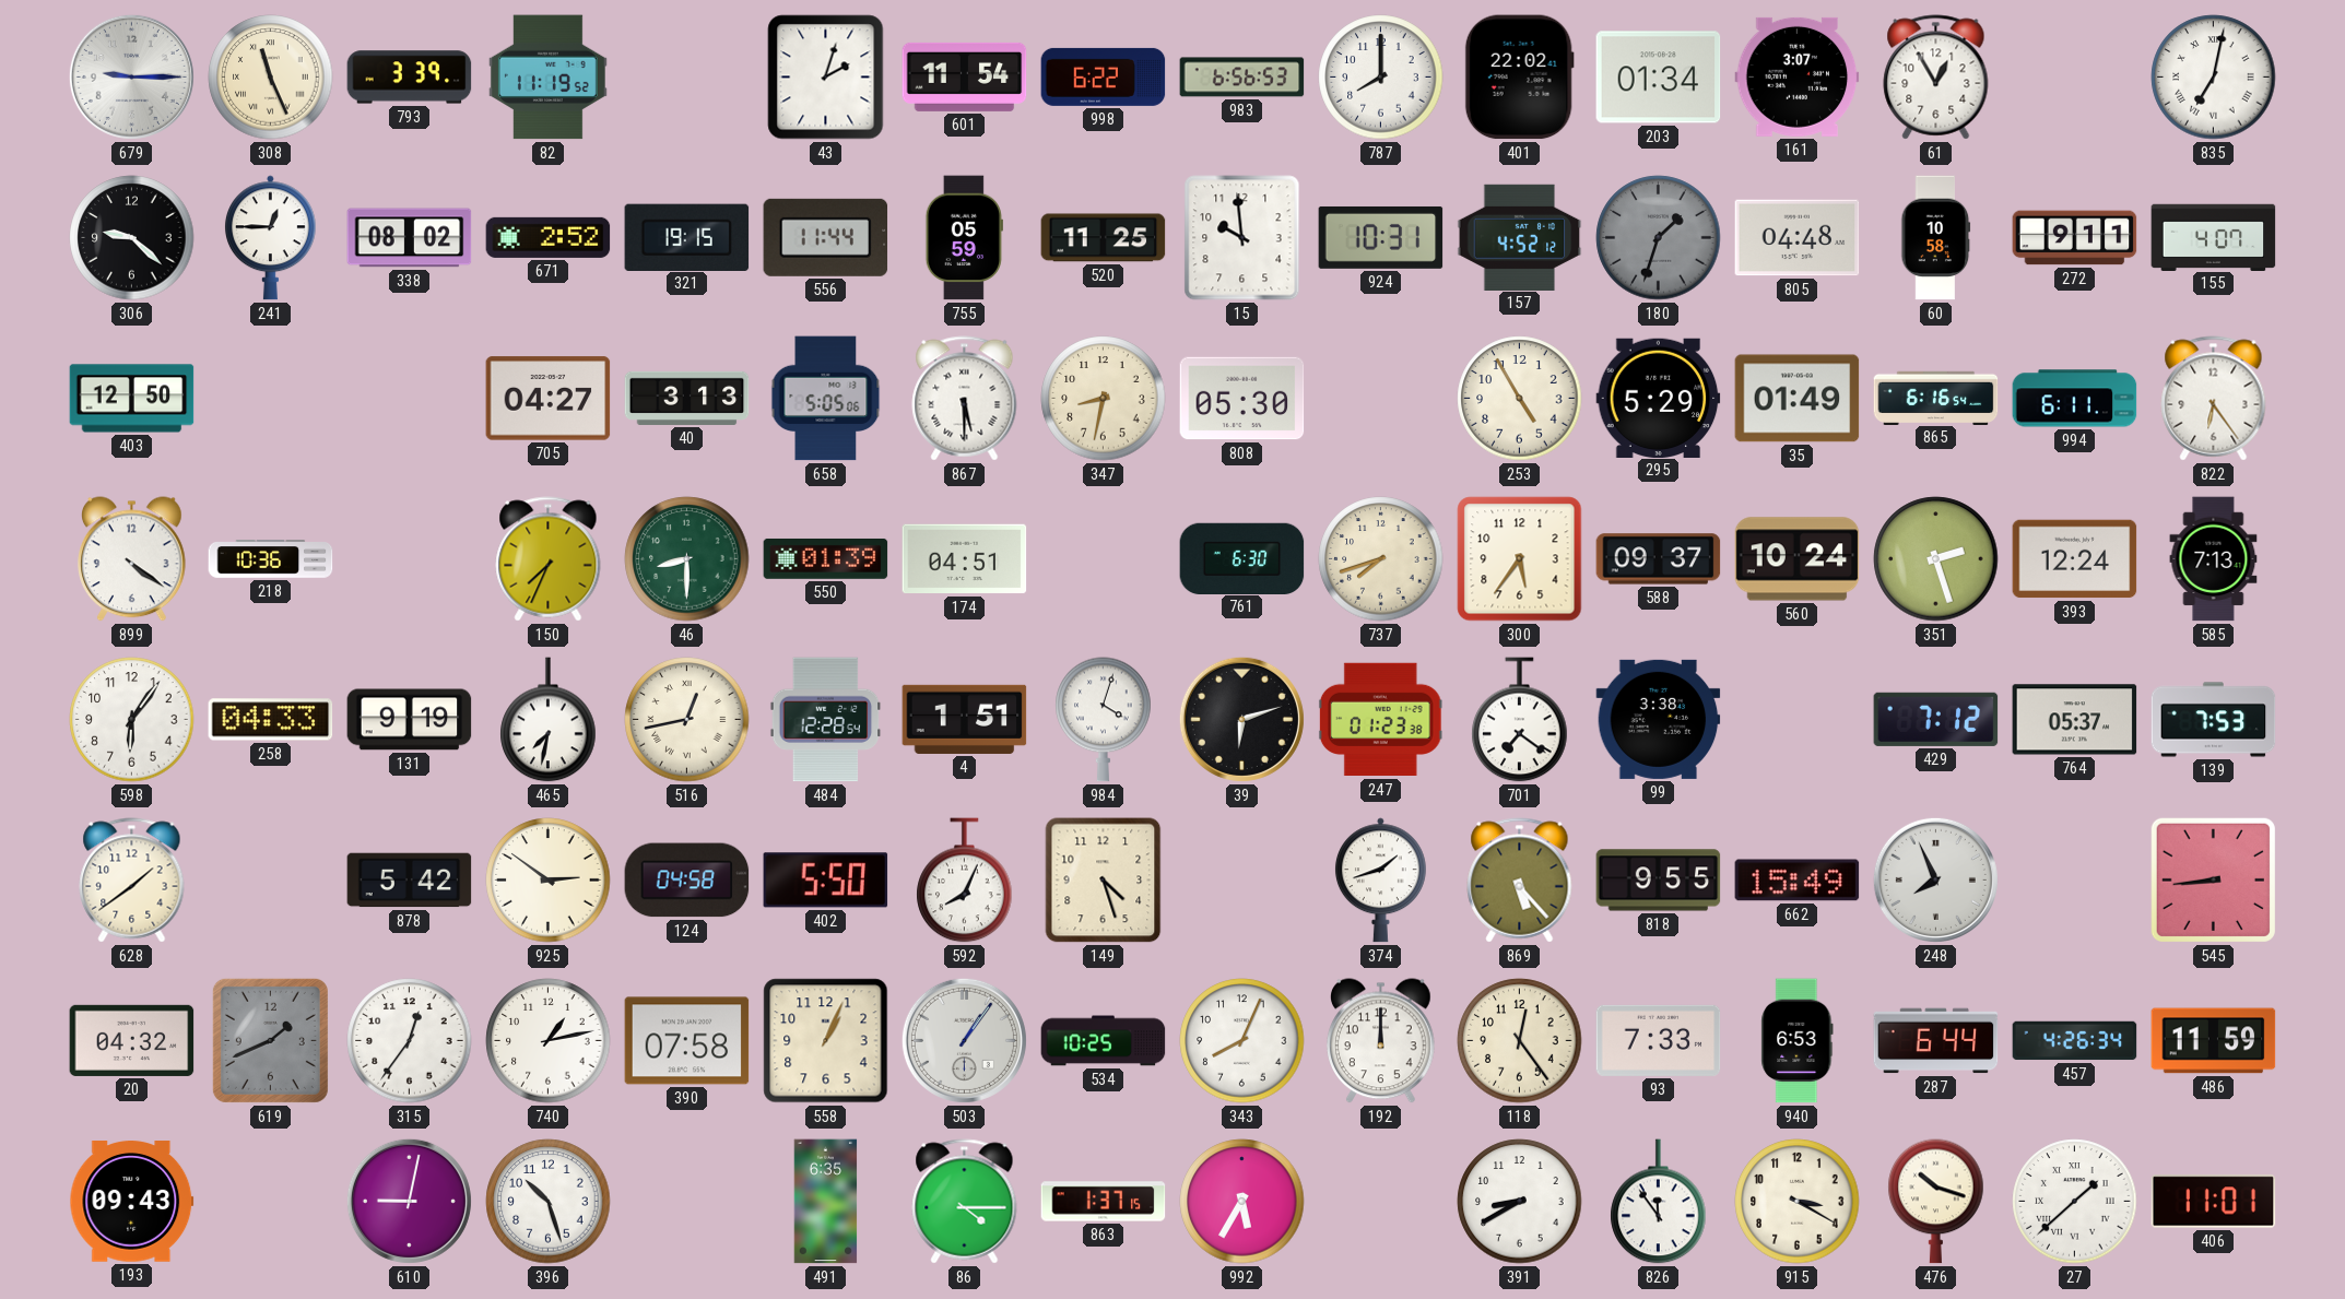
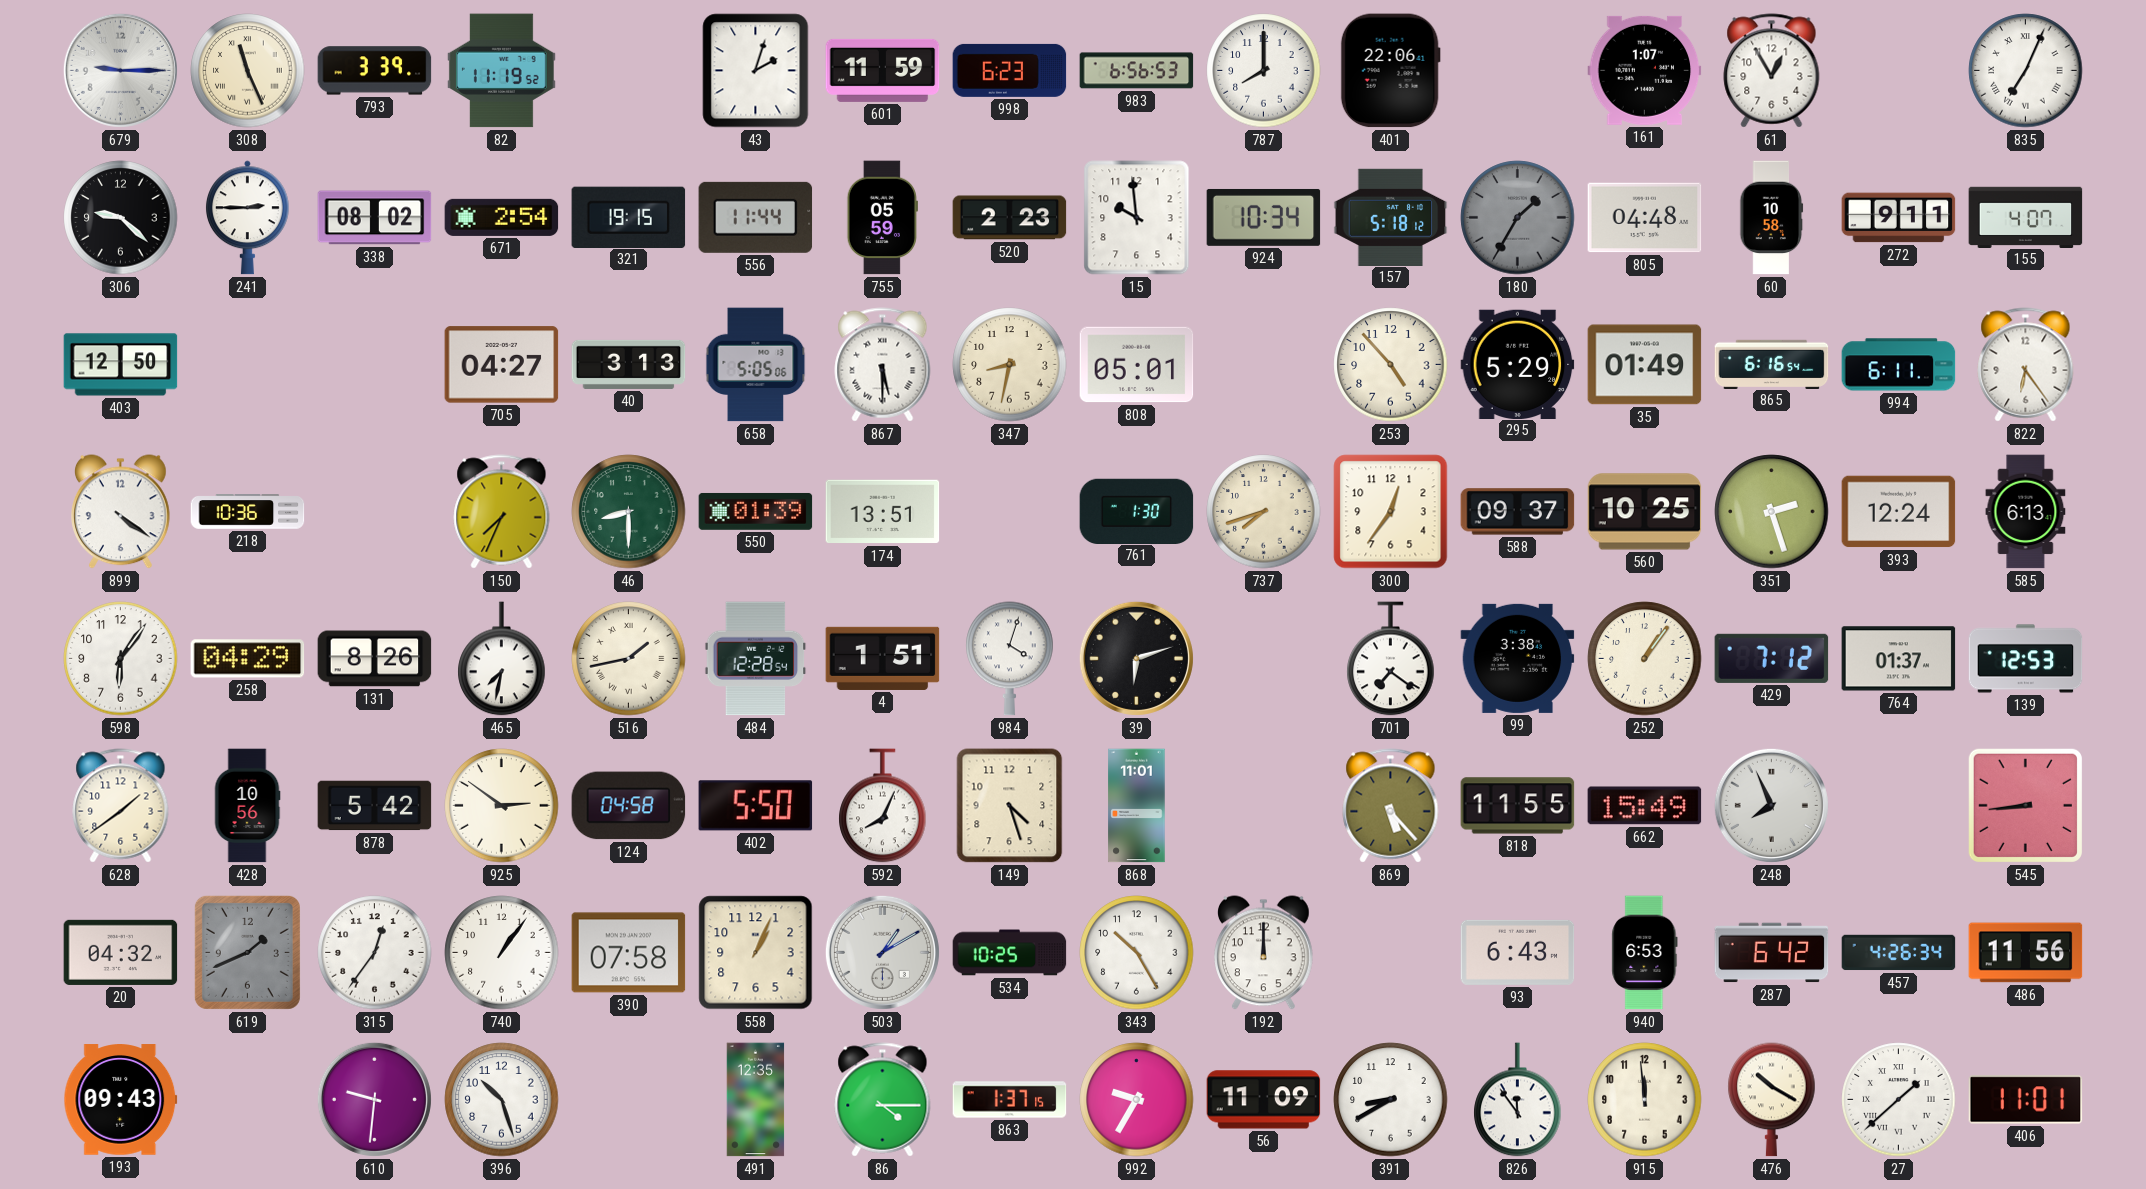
601: 11:54 -> 11:59 (883, 70)
998: 6:22 -> 6:23 (1010, 70)
401: 22:02 -> 22:06 (1390, 71)
203: 01:34 -> none (1659, 78)
161: 3:07 -> 1:07 (1645, 70)
835: 7:02 -> 7:04 (2026, 71)
241: 12:45 -> 2:45 (247, 218)
671: 2:52 -> 2:54 (502, 217)
520: 11:25 -> 2:23 (1010, 218)
924: 10:31 -> 10:34 (1264, 217)
157: 4:52 -> 5:18 (1391, 217)
180: 1:33 -> 1:35 (1518, 218)
808: 05:30 -> 05:01 (1137, 365)
253: 4:55 -> 4:53 (1391, 365)
174: 04:51 -> 13:51 (883, 512)
761: 6:30 -> 1:30 (1137, 511)
300: 5:36 -> 12:36 (1391, 512)
560: 10:24 -> 10:25 (1645, 512)
585: 7:13 -> 6:13 (2026, 512)
258: 04:33 -> 04:29 (248, 659)
131: 9:19 -> 8:26 (375, 659)
516: 12:43 -> 1:43 (629, 659)
247: 01:23 -> none (1380, 720)
252: none -> 1:06 (1645, 659)
764: 05:37 -> 01:37 (1899, 659)
139: 7:53 -> 12:53 (2026, 659)
428: none -> 10:56 (247, 806)
868: none -> 11:01 (1137, 806)
374: 1:42 -> none (1380, 881)
818: 9:55 -> 11:55 (1518, 806)
740: 1:13 -> 1:06 (502, 953)
503: 1:06 -> 1:10 (882, 952)
343: 8:04 -> 10:25 (1137, 953)
118: 12:24 -> none (1520, 1041)
93: 7:33 -> 6:43 (1518, 952)
287: 6:44 -> 6:42 (1772, 953)
486: 11:59 -> 11:56 (2026, 953)
610: 9:02 -> 9:31 (374, 1099)
491: 6:35 -> 12:35 (756, 1100)
992: 5:35 -> 9:35 (1137, 1100)
56: none -> 11:09 (1264, 1100)
915: 3:20 -> 11:59 (1645, 1100)
476: 10:18 -> 10:20 (1772, 1100)
